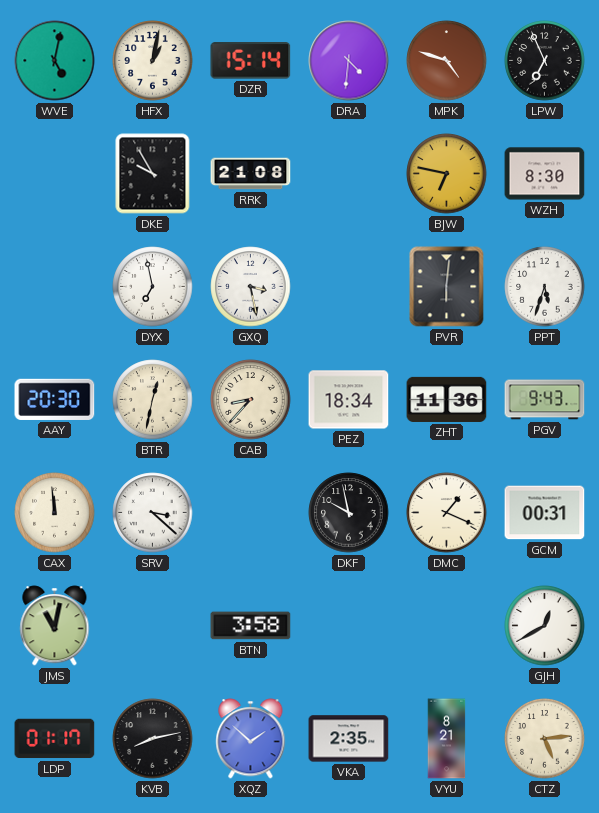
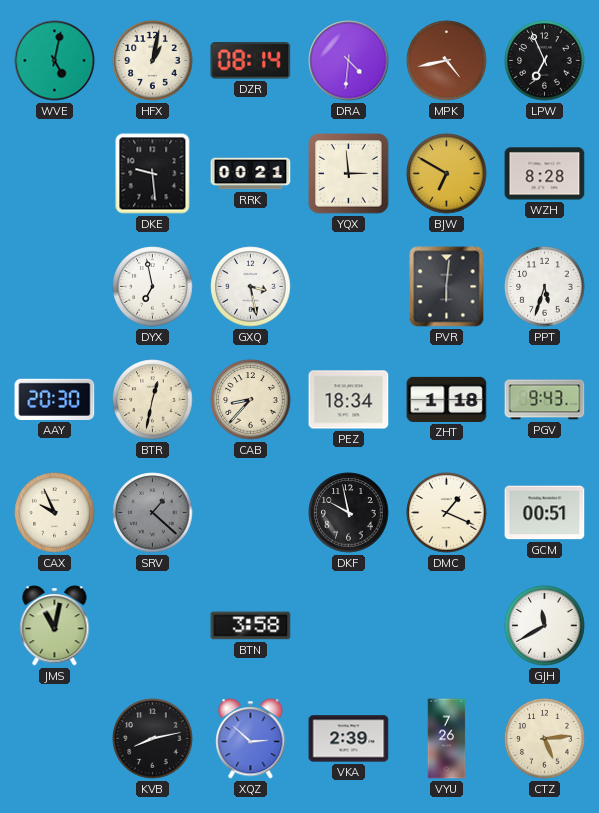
DZR: 15:14 -> 08:14 (251, 61)
MPK: 4:48 -> 4:43 (447, 61)
DKE: 9:55 -> 9:29 (153, 174)
RRK: 21:08 -> 00:21 (251, 174)
YQX: none -> 2:59 (349, 174)
BJW: 6:47 -> 6:50 (447, 174)
WZH: 8:30 -> 8:28 (545, 174)
ZHT: 11:36 -> 1:18 (447, 399)
CAX: 11:59 -> 9:56 (55, 513)
SRV: 3:22 -> 1:22 (153, 513)
SRV dial: white -> grey (153, 513)
GCM: 00:31 -> 00:51 (545, 513)
GJH: 12:40 -> 11:40 (545, 626)
LDP: 01:17 -> none (55, 739)
XQZ: 1:52 -> 2:52 (251, 739)
VKA: 2:35 -> 2:39 (349, 739)
VYU: 8:21 -> 7:26 (447, 739)
